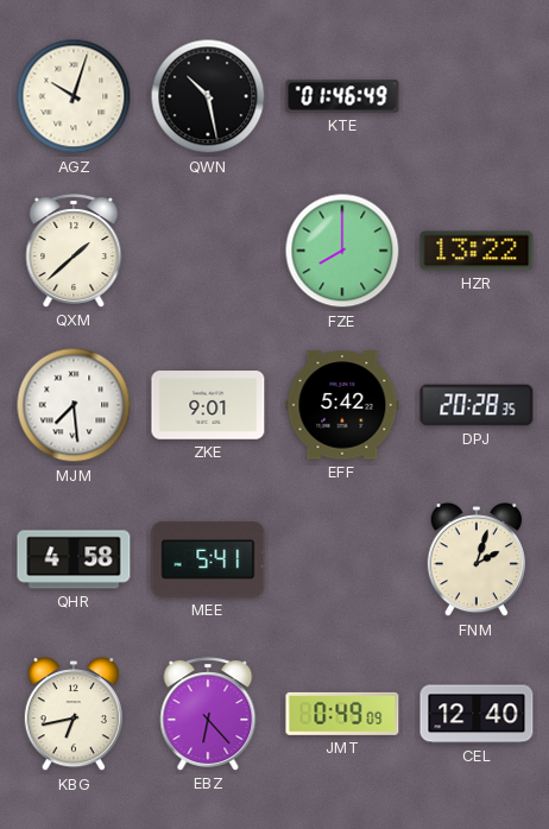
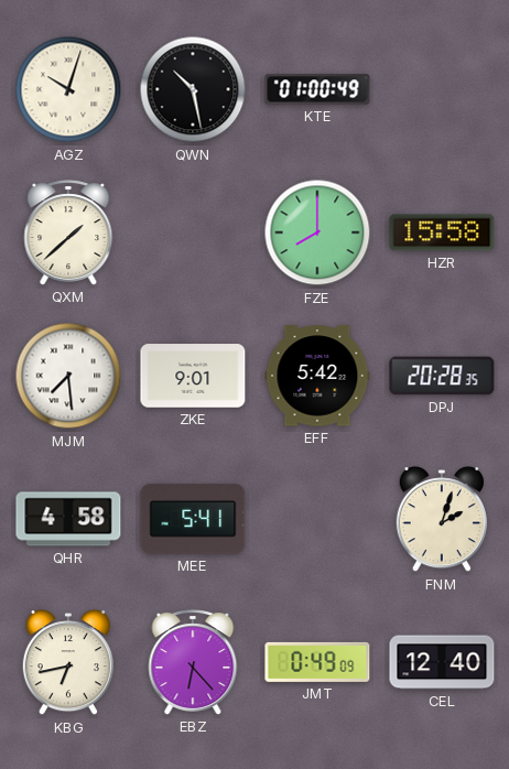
KTE: 01:46 -> 01:00 (317, 89)
HZR: 13:22 -> 15:58 (442, 232)
